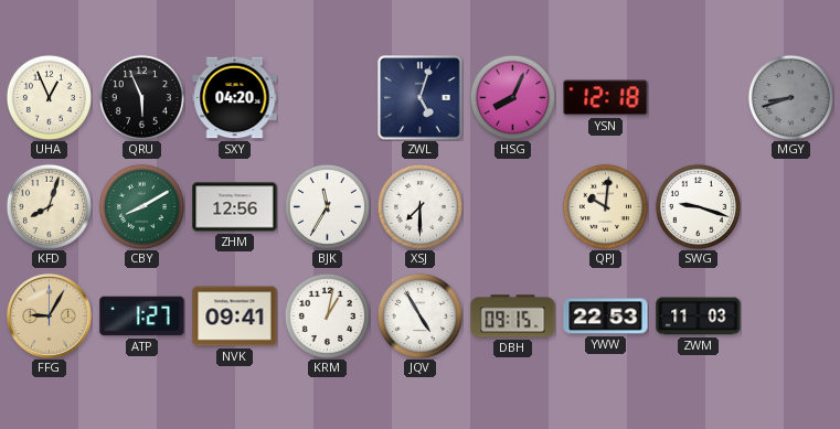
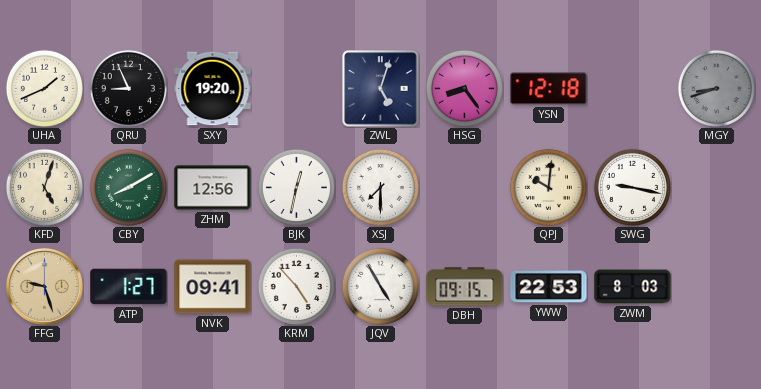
UHA: 12:56 -> 1:41 (44, 88)
QRU: 5:56 -> 8:56 (128, 88)
SXY: 04:20 -> 19:20 (213, 89)
HSG: 8:04 -> 8:24 (464, 88)
KFD: 8:03 -> 5:03 (44, 187)
BJK: 11:35 -> 12:32 (296, 187)
SWG: 9:18 -> 9:17 (632, 187)
FFG: 9:05 -> 9:27 (45, 287)
KRM: 1:02 -> 4:53 (296, 286)
ZWM: 11:03 -> 8:03 (633, 287)
